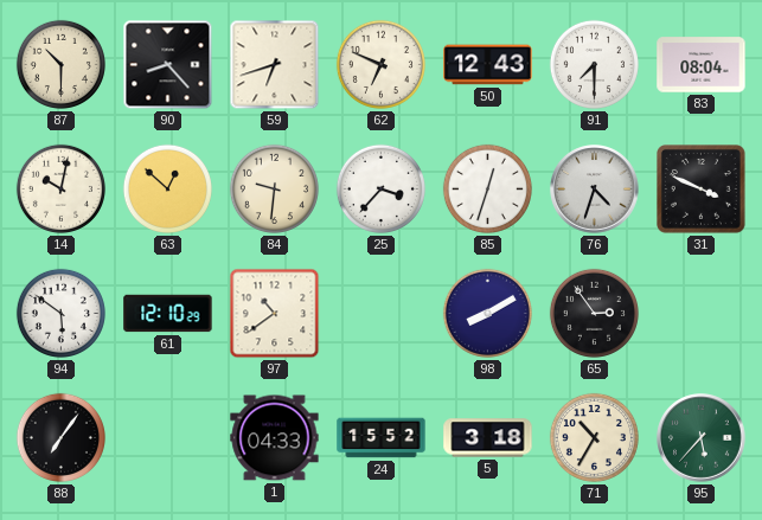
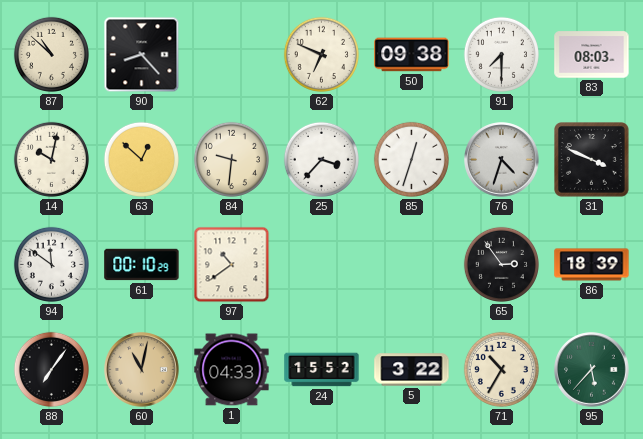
87: 10:30 -> 10:52 (51, 54)
59: 6:42 -> none (275, 65)
50: 12:43 -> 09:38 (412, 55)
83: 08:04 -> 08:03 (592, 55)
94: 5:51 -> 11:51 (51, 264)
61: 12:10 -> 00:10 (142, 265)
98: 8:10 -> none (487, 313)
86: none -> 18:39 (592, 265)
60: none -> 11:02 (142, 370)
5: 3:18 -> 3:22 (412, 370)
